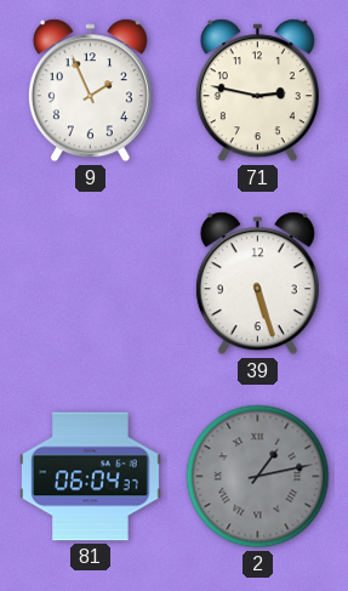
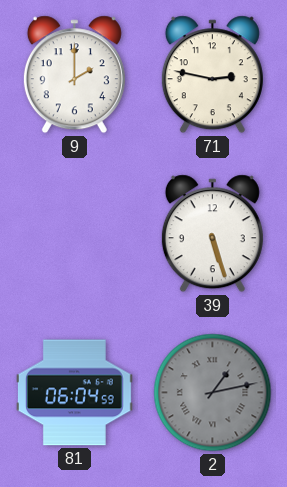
9: 1:56 -> 2:00 (74, 75)
81: 06:04:37 -> 06:04:59 (74, 393)
